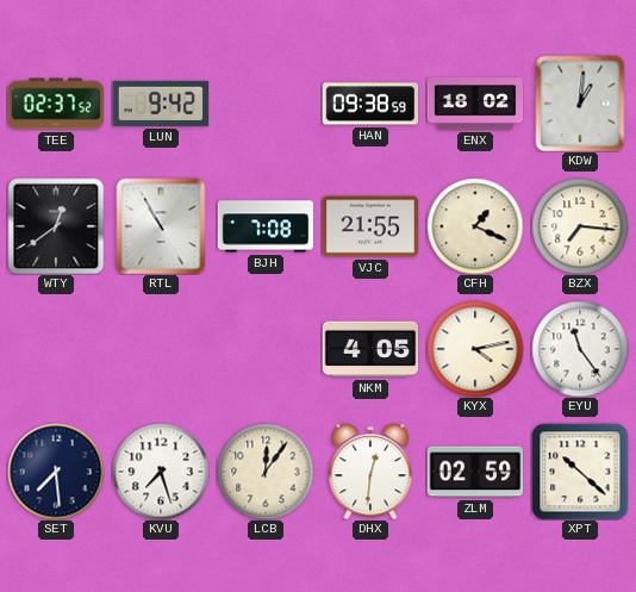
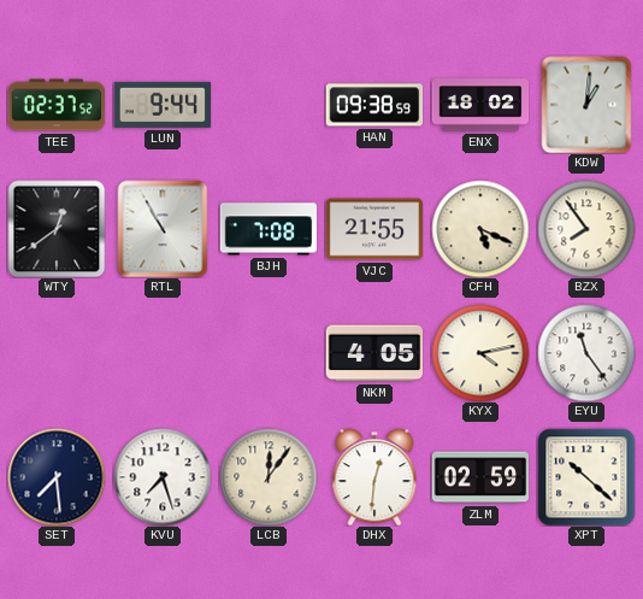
LUN: 9:42 -> 9:44 (163, 105)
CFH: 1:19 -> 5:19 (480, 229)
BZX: 7:16 -> 7:54 (586, 229)
